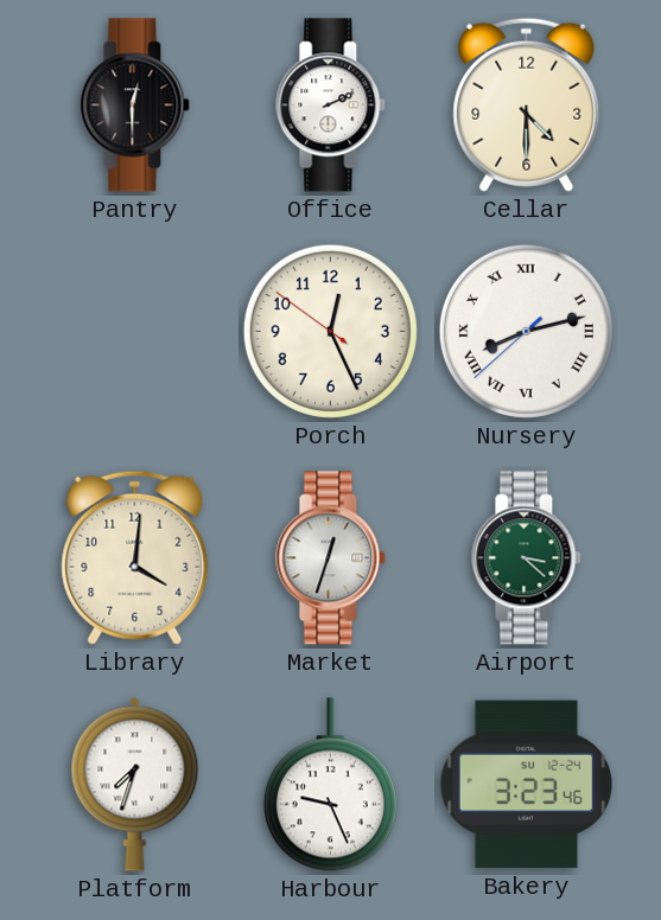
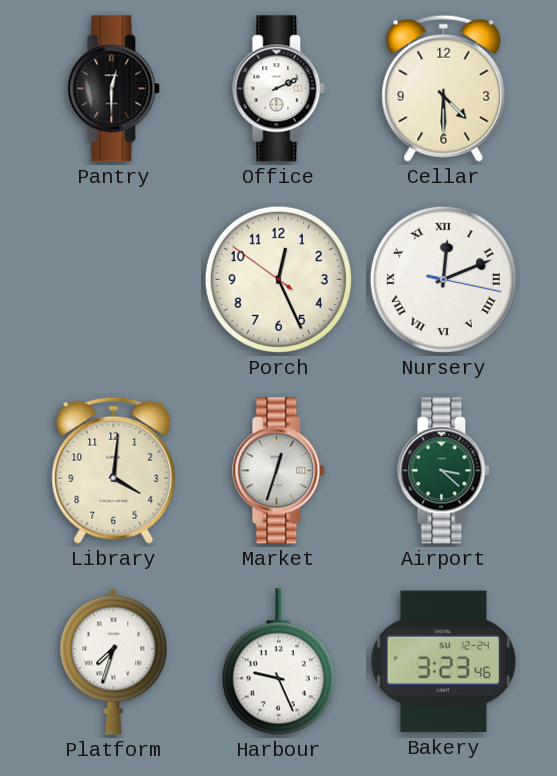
Nursery: 8:12 -> 12:11 (443, 279)
